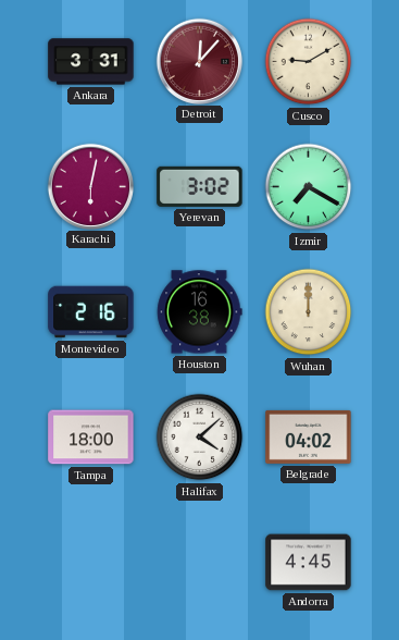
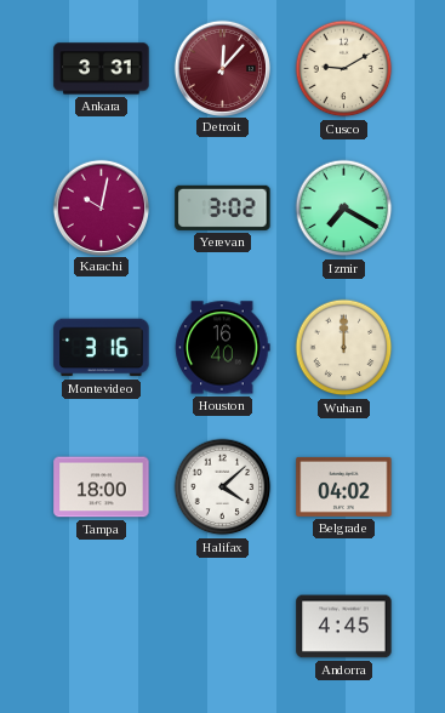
Karachi: 6:02 -> 10:02 (101, 207)
Montevideo: 2:16 -> 3:16 (102, 348)
Houston: 16:38 -> 16:40 (223, 348)
